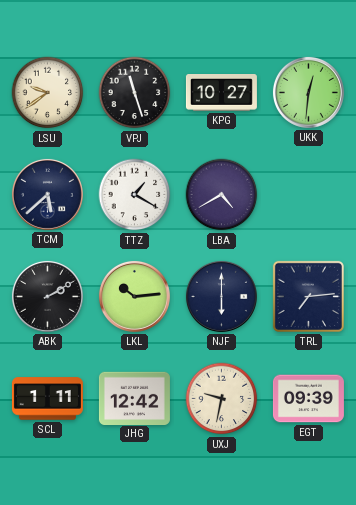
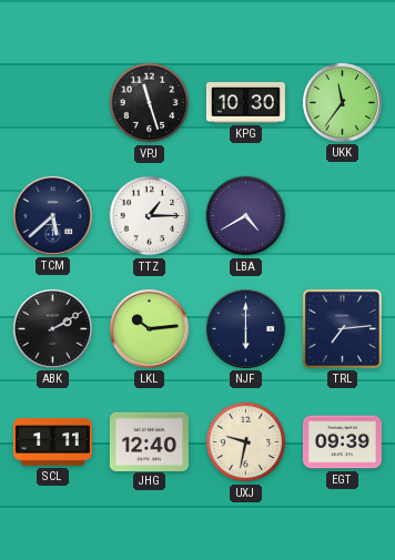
LSU: 9:39 -> none (48, 93)
KPG: 10:27 -> 10:30 (245, 103)
UKK: 12:31 -> 11:36 (342, 102)
TTZ: 1:20 -> 1:15 (150, 216)
JHG: 12:42 -> 12:40 (149, 441)
